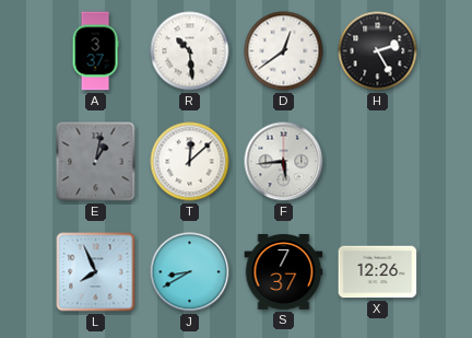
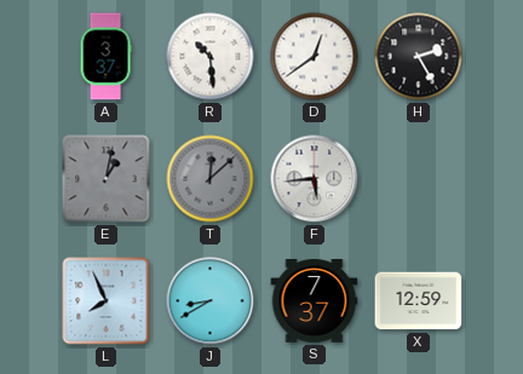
T dial: white -> grey (211, 179)
X: 12:26 -> 12:59 (419, 301)
